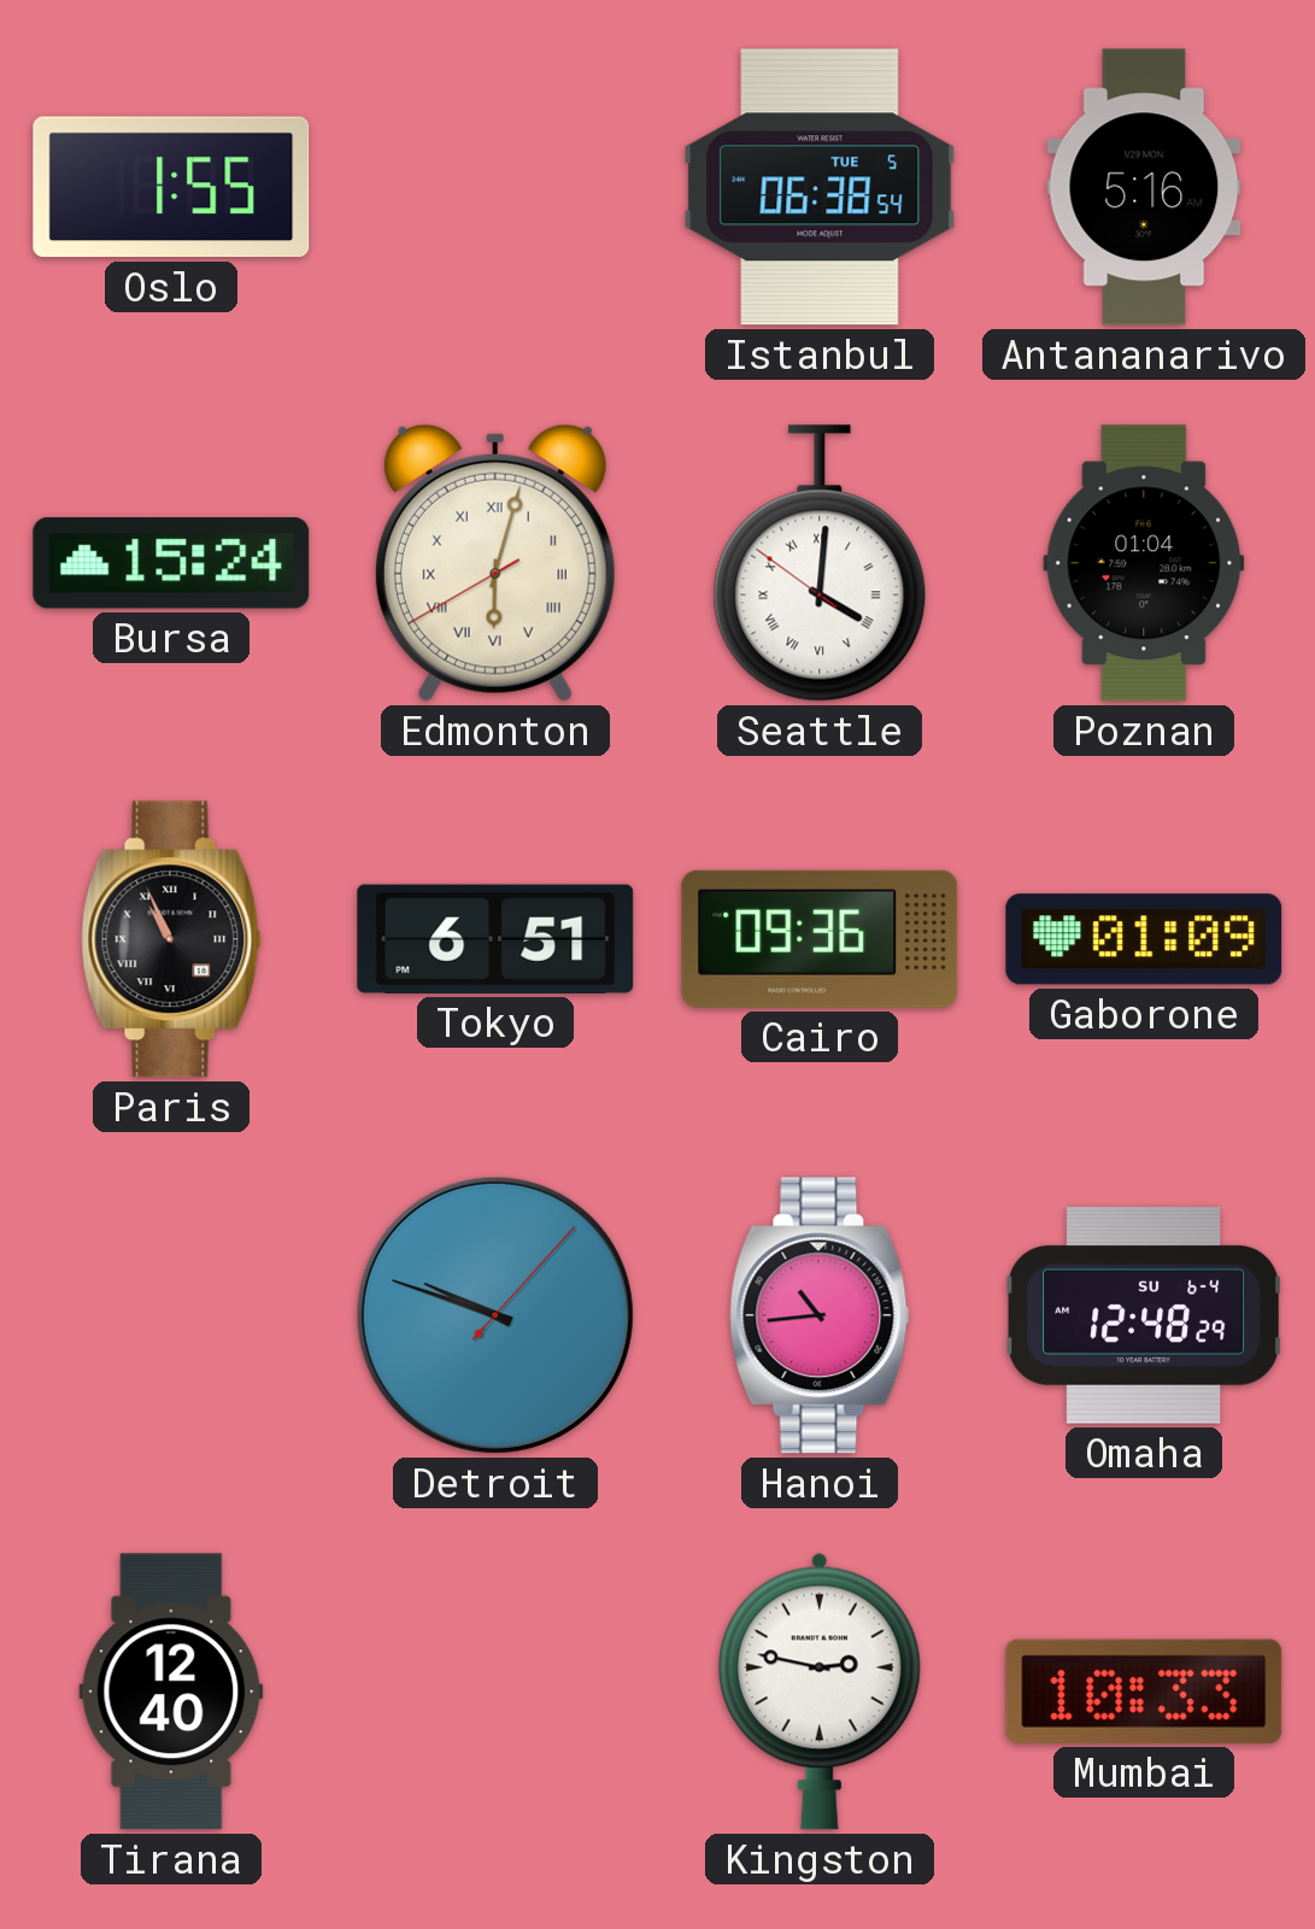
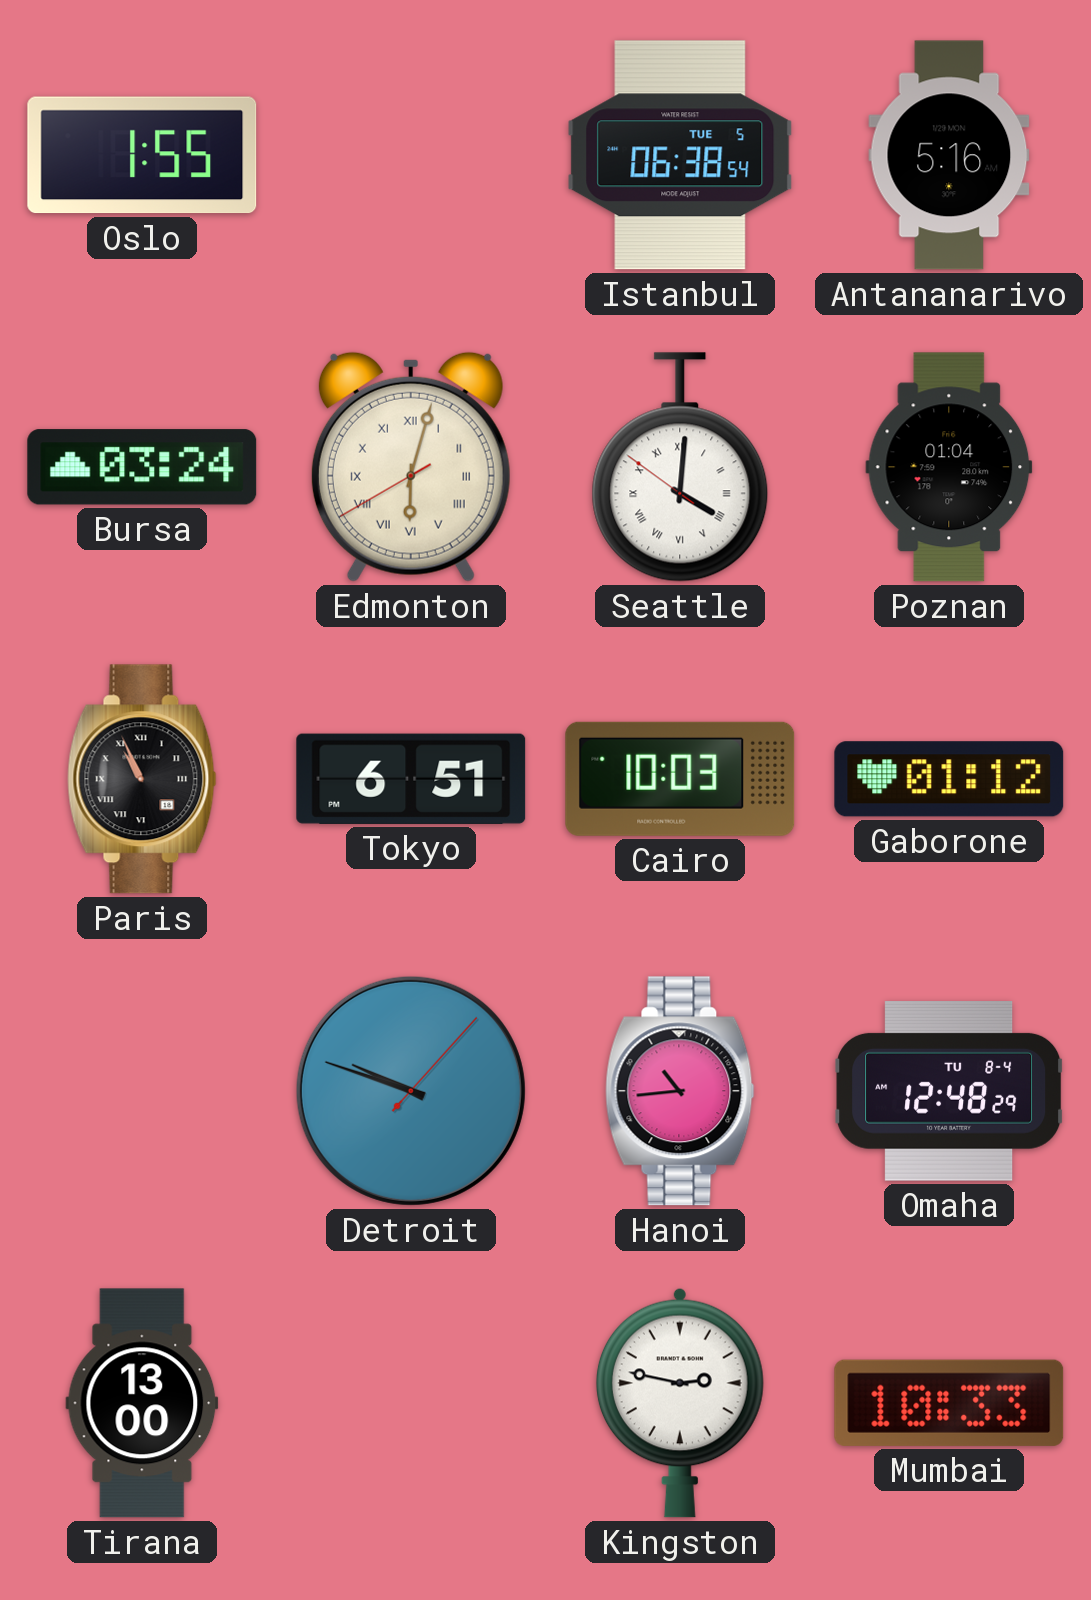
Bursa: 15:24 -> 03:24 (142, 467)
Cairo: 09:36 -> 10:03 (680, 779)
Gaborone: 01:09 -> 01:12 (949, 779)
Omaha date: SU 6-4 -> TU 8-4 (950, 1091)
Tirana: 12:40 -> 13:00 (142, 1403)
